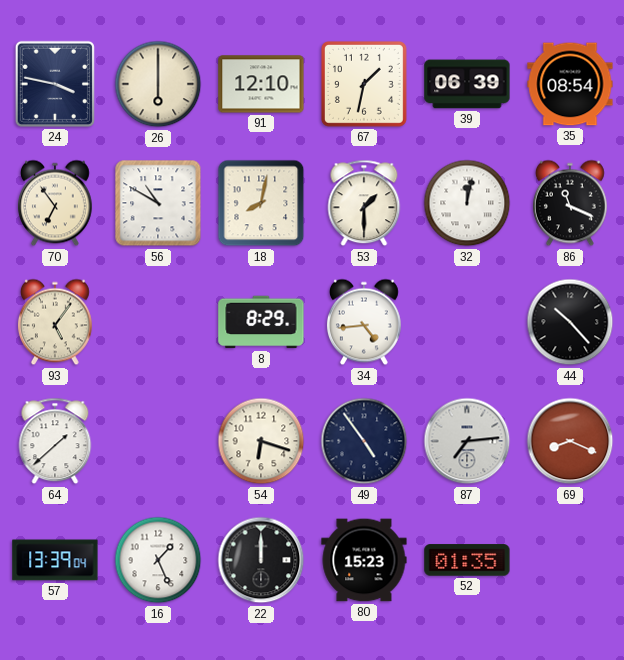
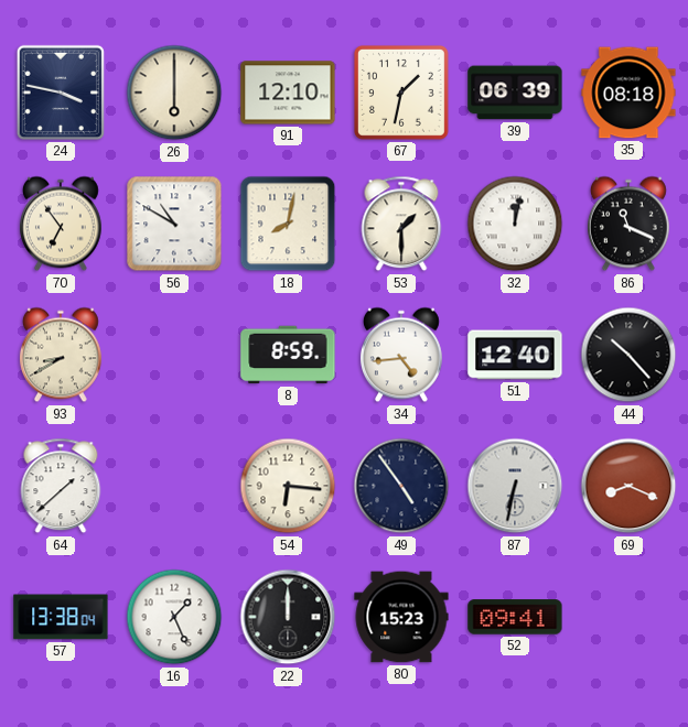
35: 08:54 -> 08:18 (628, 93)
93: 5:06 -> 8:40 (61, 355)
8: 8:29 -> 8:59 (288, 355)
51: none -> 12:40 (515, 355)
54: 6:18 -> 6:16 (288, 486)
87: 7:14 -> 6:32 (515, 486)
57: 13:39 -> 13:38 (61, 617)
52: 01:35 -> 09:41 (515, 617)
